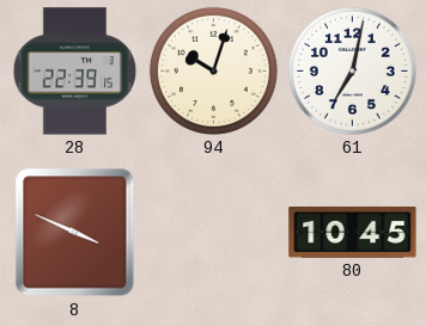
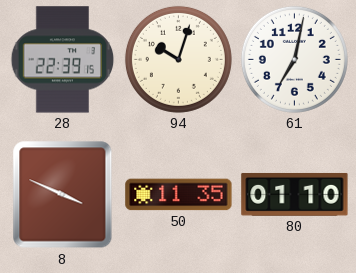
50: none -> 11:35 (179, 195)
80: 10:45 -> 01:10 (295, 194)
